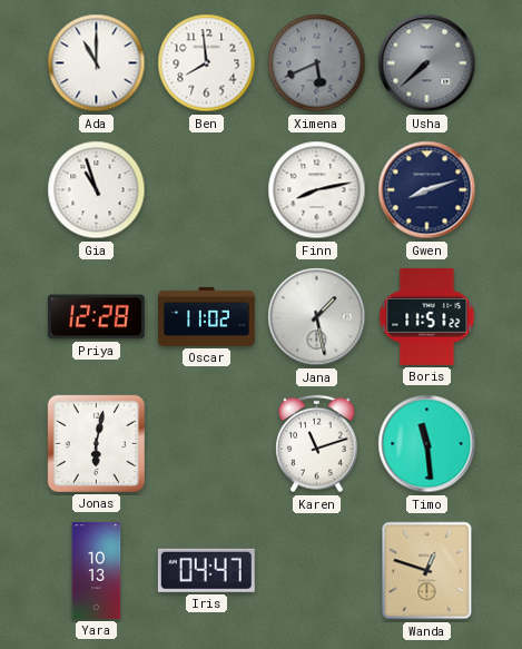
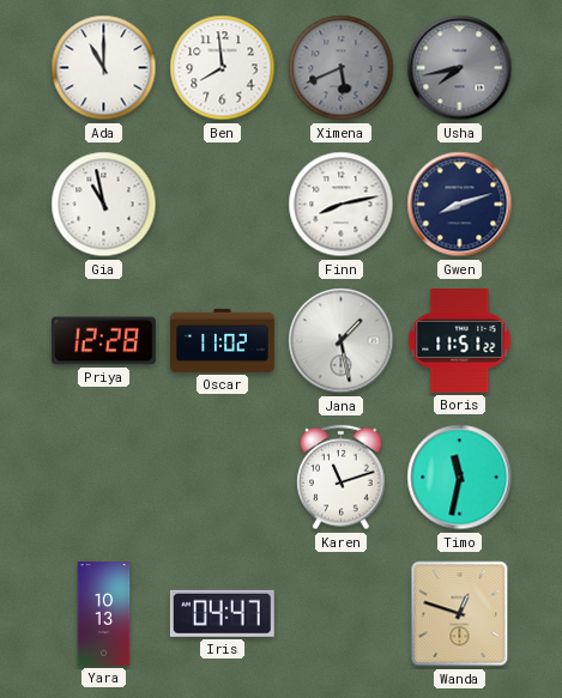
Usha: 7:38 -> 7:43 (460, 68)
Gia: 10:57 -> 10:58 (104, 205)
Jonas: 6:02 -> none (96, 443)
Timo: 11:29 -> 11:32 (460, 478)
